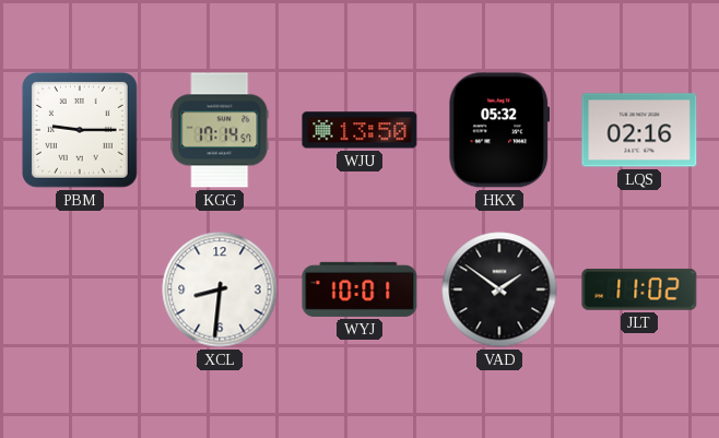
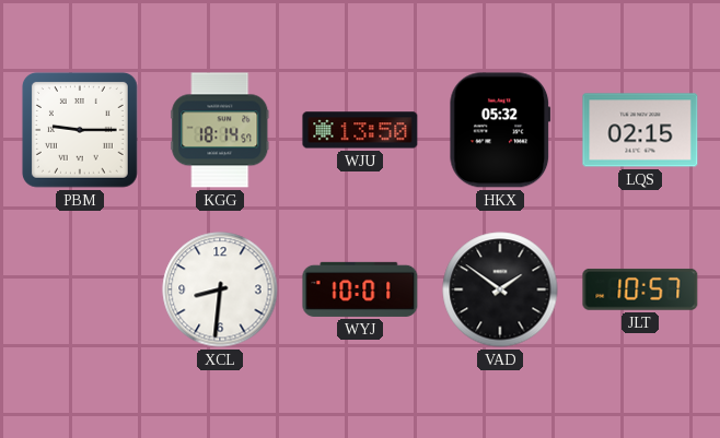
KGG: 17:14 -> 18:14 (220, 130)
LQS: 02:16 -> 02:15 (640, 130)
JLT: 11:02 -> 10:57 (640, 289)
